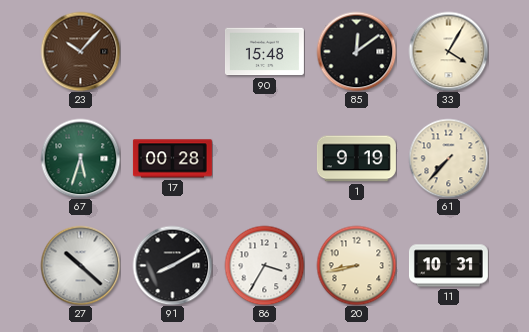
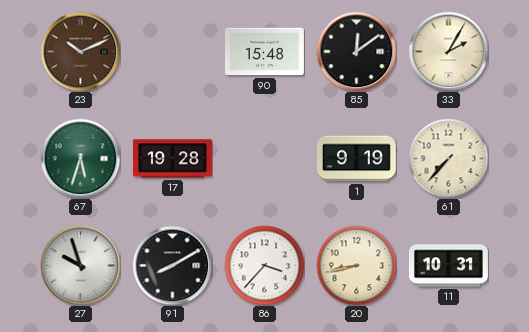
23: 10:07 -> 10:11 (80, 51)
33: 4:05 -> 2:05 (448, 51)
17: 00:28 -> 19:28 (172, 159)
27: 10:22 -> 9:57 (80, 265)
86: 3:35 -> 3:37 (264, 265)
